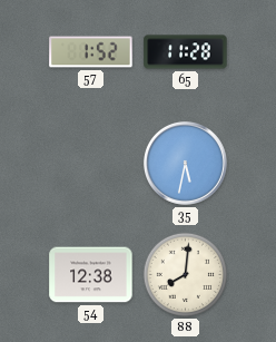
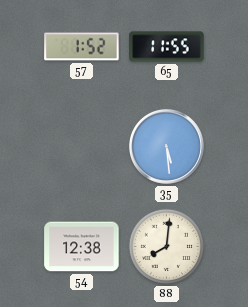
65: 11:28 -> 11:55 (167, 47)
35: 5:32 -> 5:29 (166, 146)
